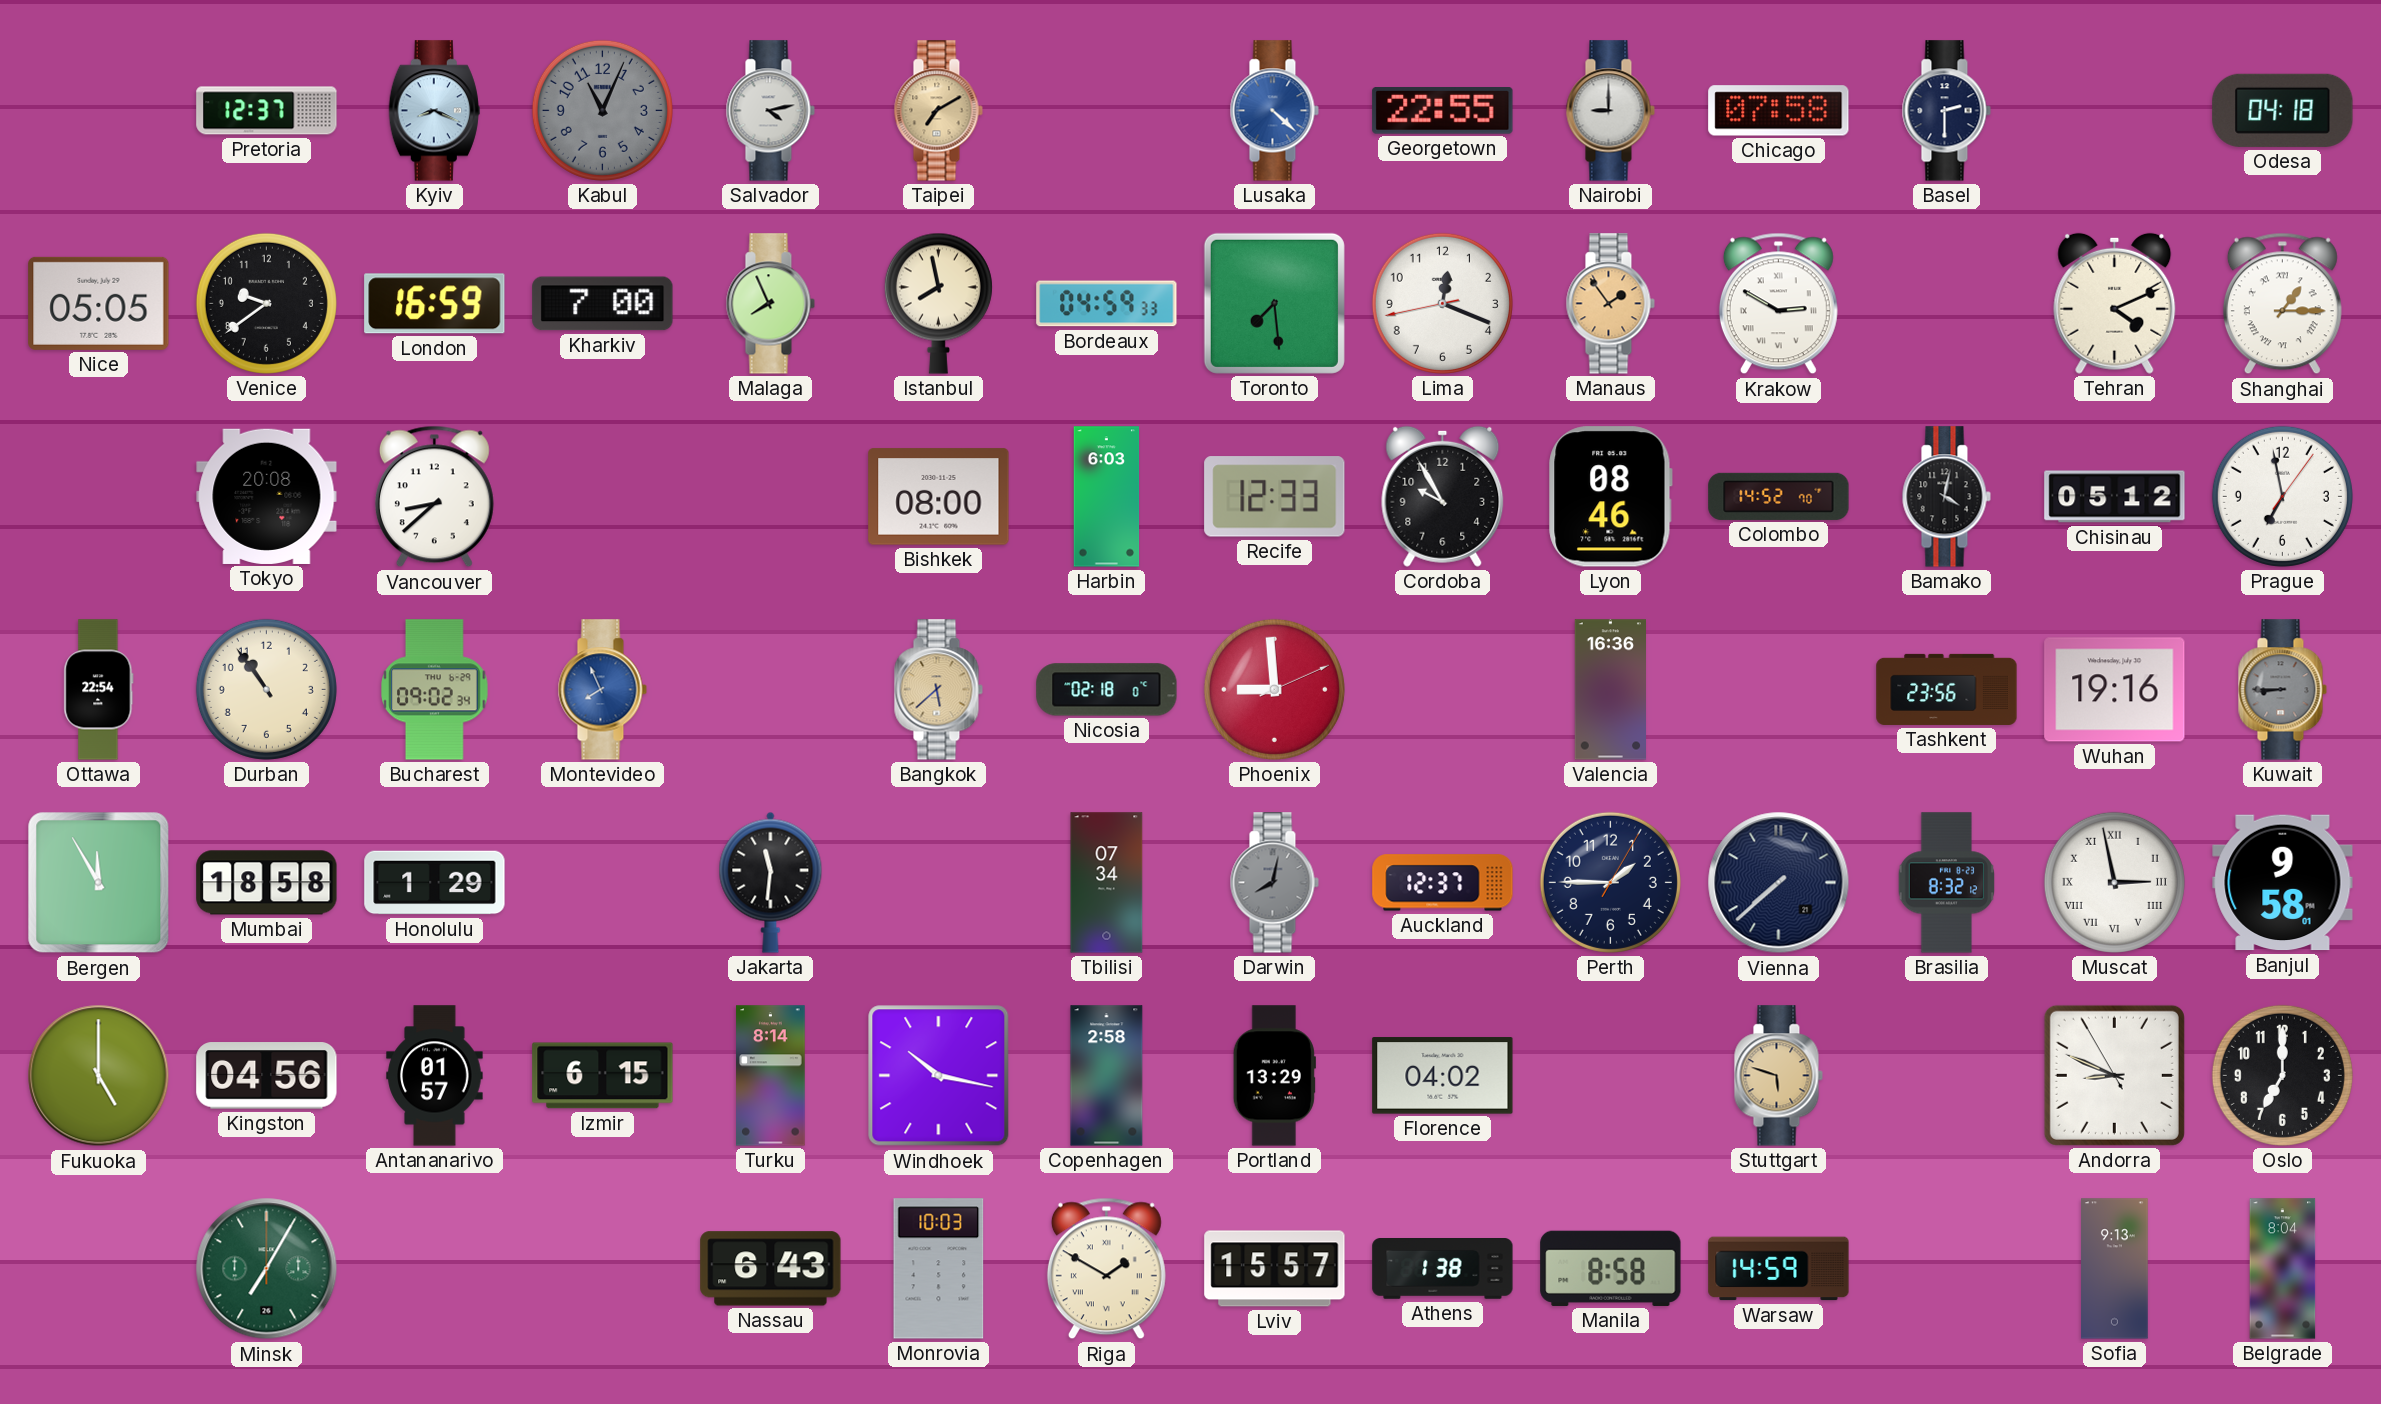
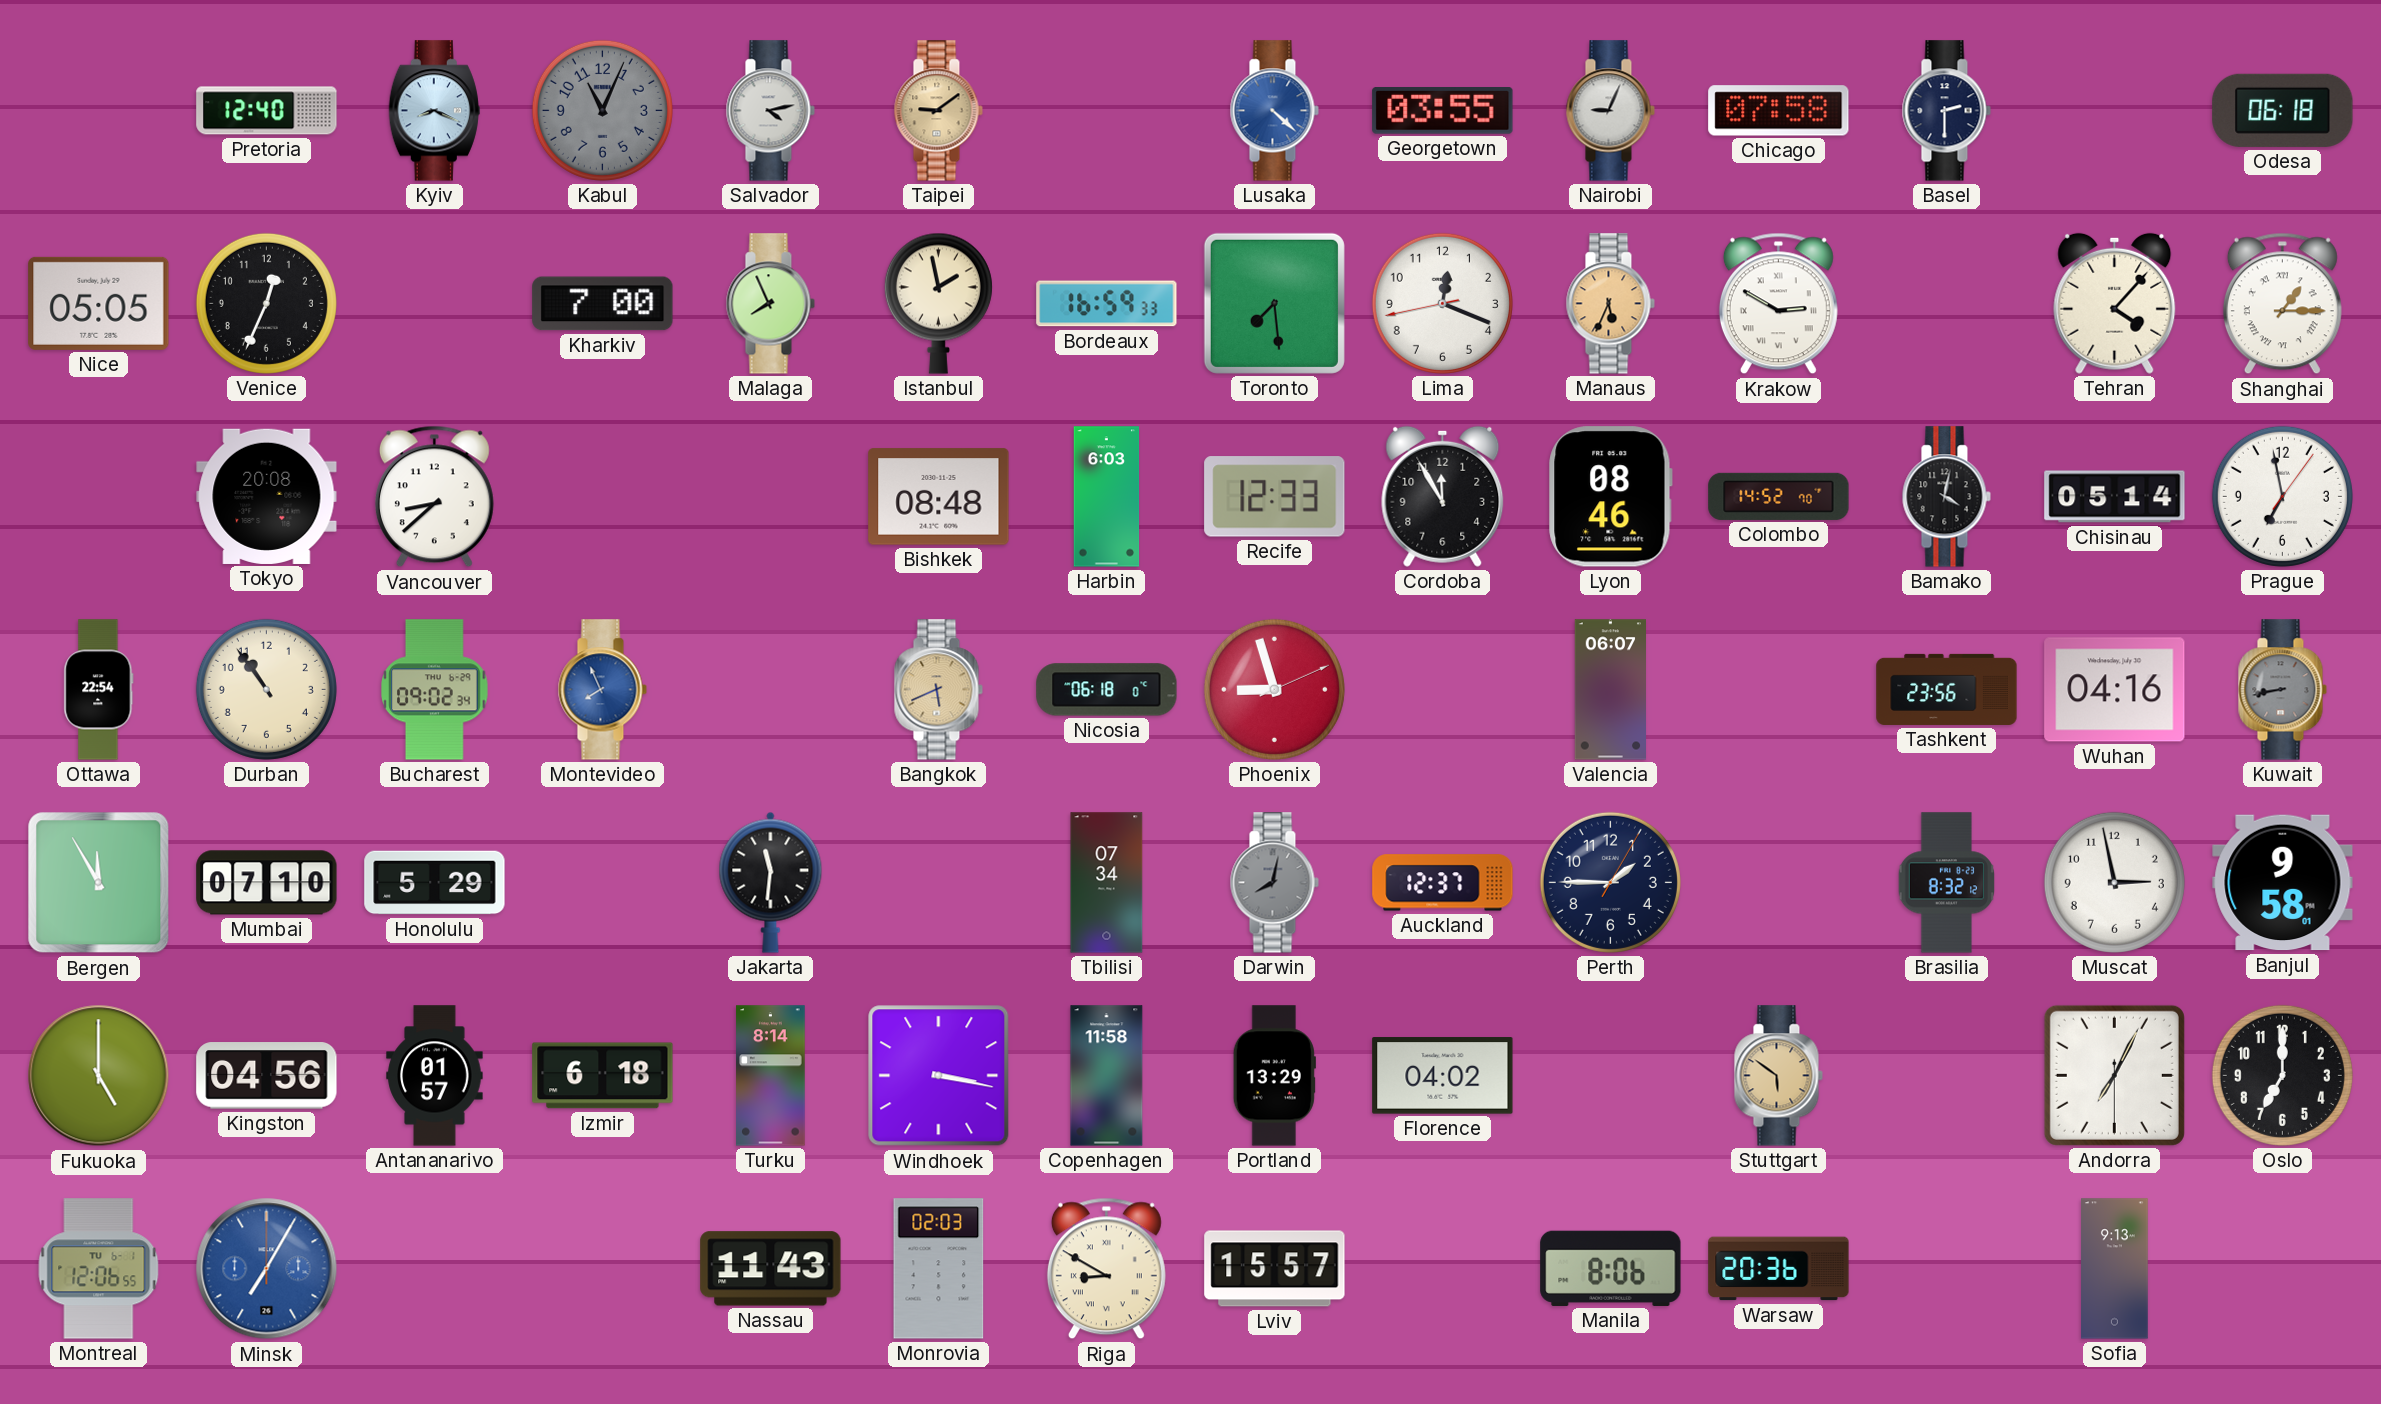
Pretoria: 12:37 -> 12:40 (267, 111)
Taipei: 7:10 -> 9:09 (938, 111)
Georgetown: 22:55 -> 03:55 (1443, 111)
Nairobi: 9:00 -> 9:04 (1610, 111)
Odesa: 04:18 -> 06:18 (2283, 110)
Venice: 9:39 -> 12:34 (266, 303)
London: 16:59 -> none (435, 304)
Istanbul: 7:58 -> 1:58 (938, 303)
Bordeaux: 04:59 -> 16:59 (1107, 304)
Manaus: 1:54 -> 5:34 (1610, 304)
Tehran: 4:11 -> 4:07 (2115, 303)
Bishkek: 08:00 -> 08:48 (939, 497)
Cordoba: 9:55 -> 11:55 (1443, 496)
Chisinau: 05:12 -> 05:14 (2115, 497)
Bangkok: 5:38 -> 5:41 (938, 690)
Nicosia: 02:18 -> 06:18 (1107, 690)
Phoenix: 8:59 -> 8:57 (1274, 689)
Valencia: 16:36 -> 06:07 (1610, 690)
Wuhan: 19:16 -> 04:16 (2115, 690)
Kuwait: 8:45 -> 8:43 (2282, 690)
Mumbai: 18:58 -> 07:10 (267, 883)
Honolulu: 1:29 -> 5:29 (435, 883)
Vienna: 7:38 -> none (1779, 883)
Muscat numerals: Roman -> Arabic (2114, 882)
Izmir: 6:15 -> 6:18 (603, 1076)
Windhoek: 10:17 -> 3:17 (939, 1076)
Copenhagen: 2:58 -> 11:58 (1107, 1076)
Stuttgart: 5:48 -> 5:51 (1778, 1076)
Andorra: 8:48 -> 7:04 (2114, 1075)
Montreal: none -> 12:06 (99, 1269)
Minsk dial: green -> blue (267, 1269)
Nassau: 6:43 -> 11:43 (771, 1269)
Monrovia: 10:03 -> 02:03 (939, 1269)
Riga: 1:50 -> 8:50 (1106, 1269)
Athens: 1:38 -> none (1443, 1269)
Manila: 8:58 -> 8:06 (1611, 1268)
Warsaw: 14:59 -> 20:36 (1779, 1269)
Belgrade: 8:04 -> none (2283, 1269)
